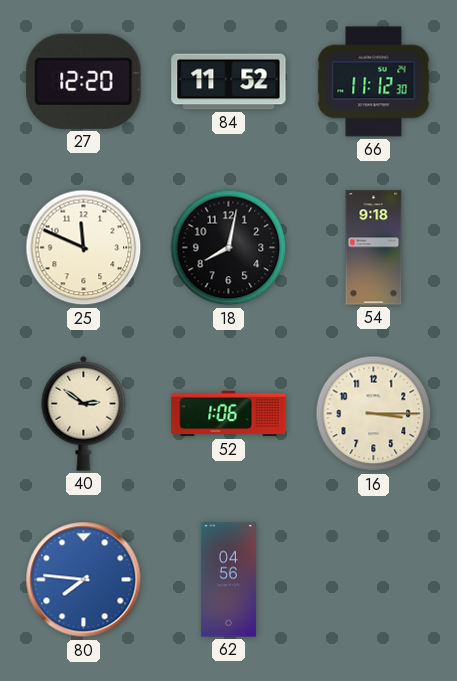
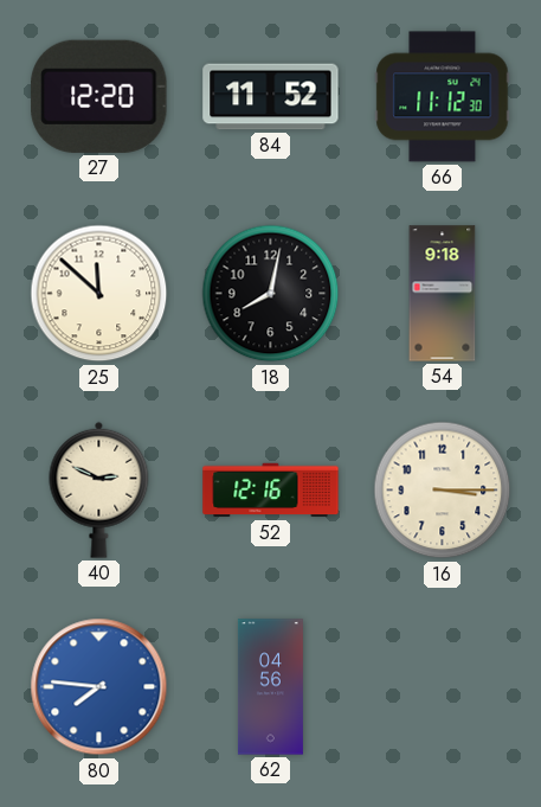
25: 11:49 -> 11:52 (99, 294)
40: 2:51 -> 2:49 (99, 489)
52: 1:06 -> 12:16 (271, 491)
